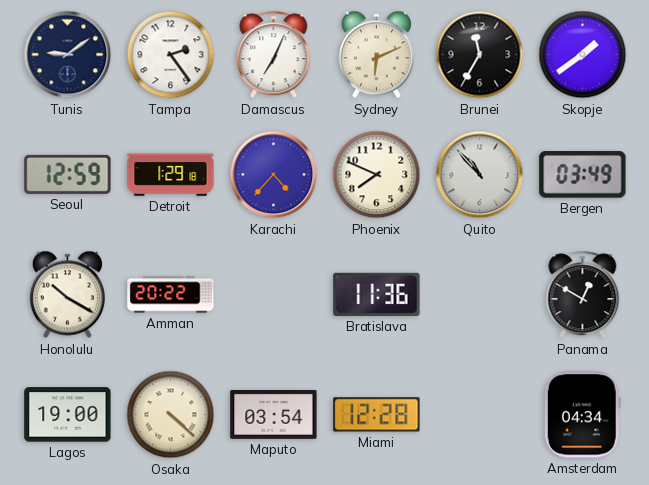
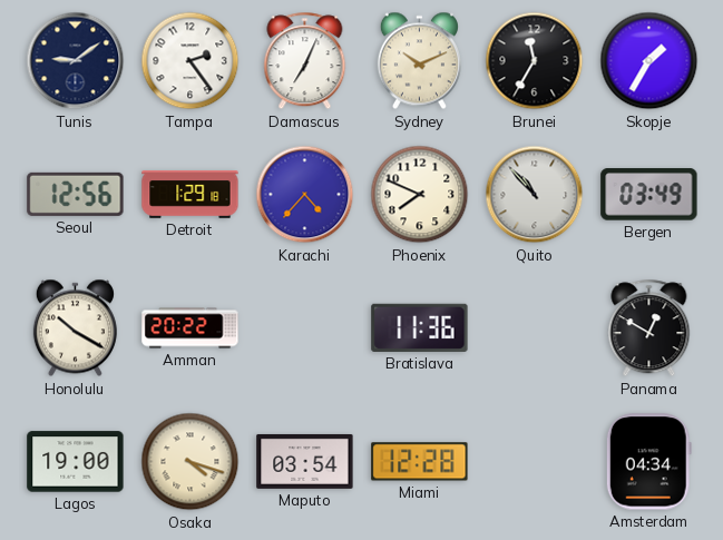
Sydney: 6:11 -> 10:11 (419, 61)
Skopje: 1:39 -> 1:35 (649, 61)
Seoul: 12:59 -> 12:56 (76, 194)
Osaka: 4:22 -> 4:18 (190, 462)
